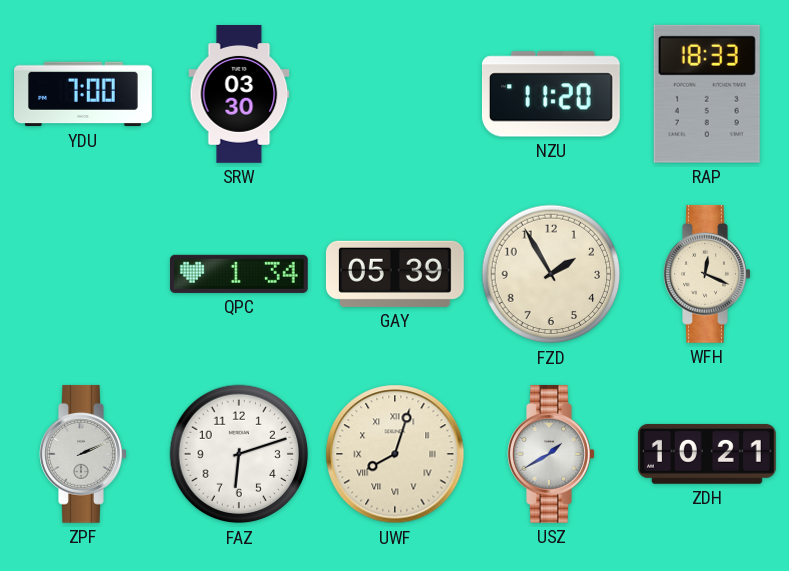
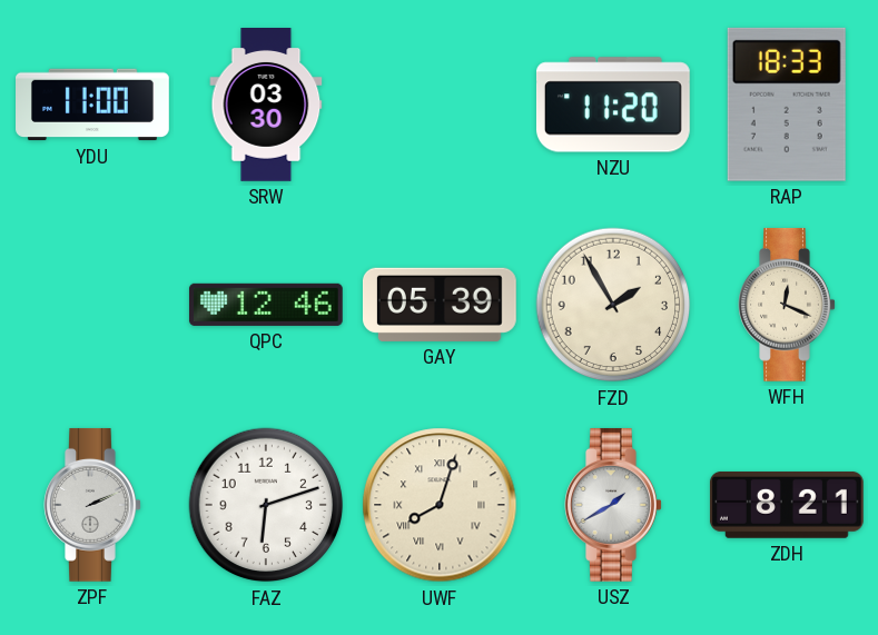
YDU: 7:00 -> 11:00 (93, 105)
QPC: 1:34 -> 12:46 (266, 305)
ZDH: 10:21 -> 8:21 (787, 505)
